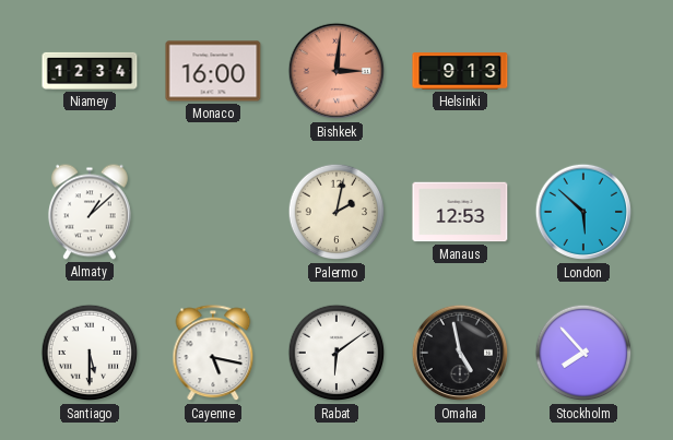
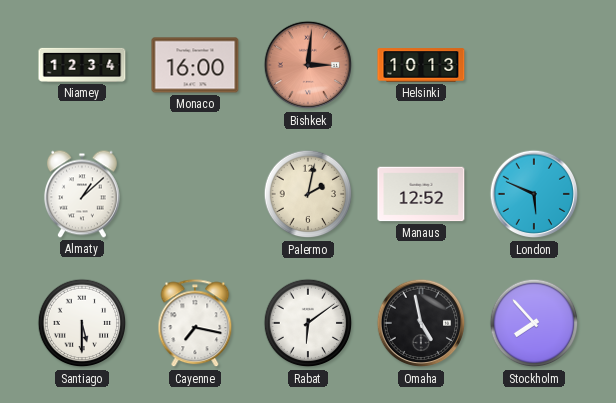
Helsinki: 9:13 -> 10:13 (421, 65)
Manaus: 12:53 -> 12:52 (421, 194)
London: 5:52 -> 5:49 (534, 194)
Cayenne: 5:17 -> 7:17 (195, 324)
